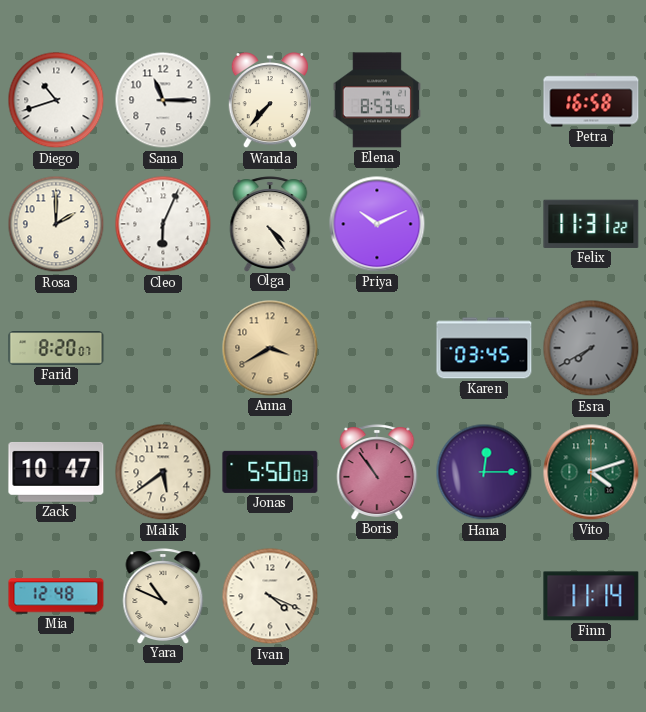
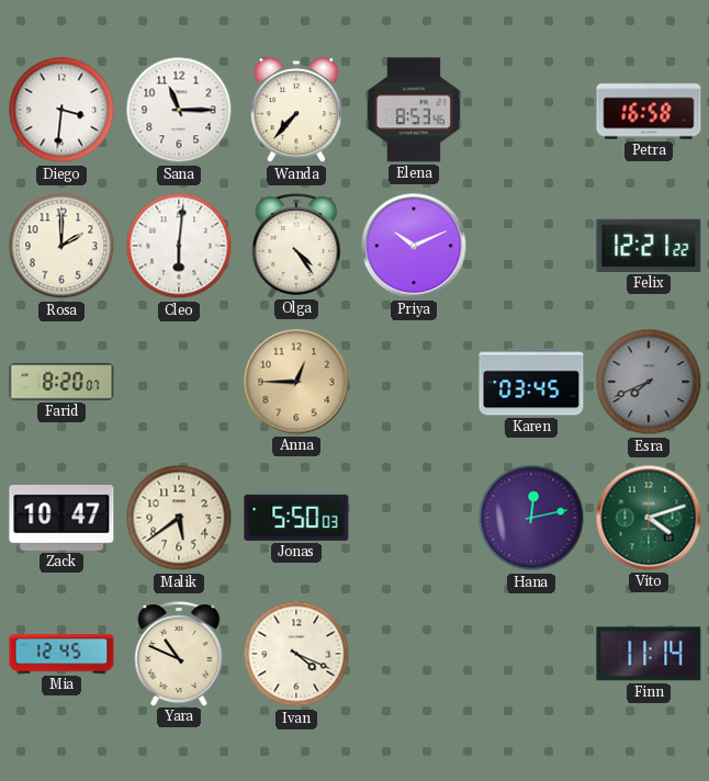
Diego: 10:42 -> 3:31 (61, 110)
Cleo: 6:04 -> 6:01 (179, 246)
Felix: 11:31 -> 12:21 (649, 246)
Anna: 3:40 -> 12:45 (296, 382)
Esra: 7:40 -> 7:41 (649, 382)
Boris: 10:54 -> none (377, 472)
Hana: 12:15 -> 12:13 (531, 518)
Mia: 12:48 -> 12:45 (61, 654)
